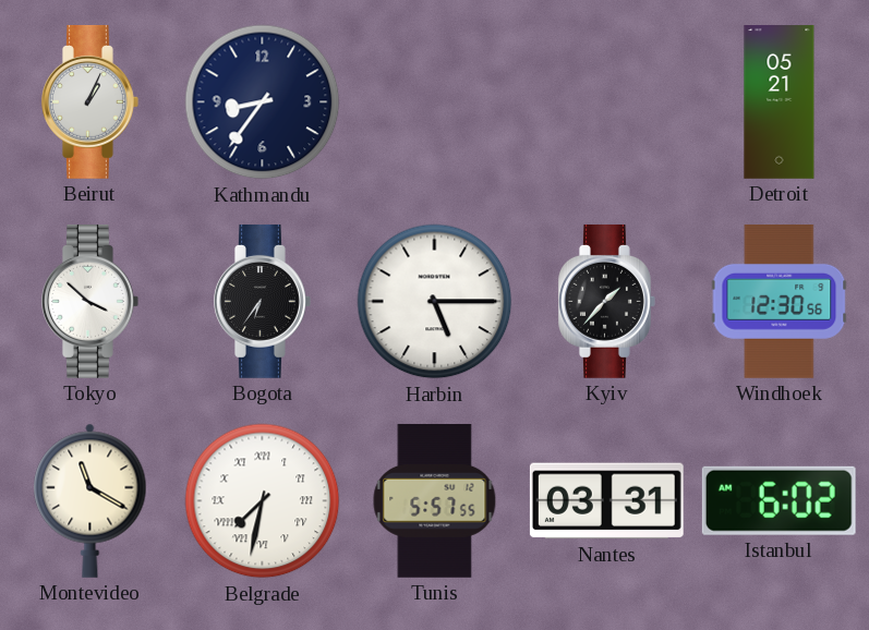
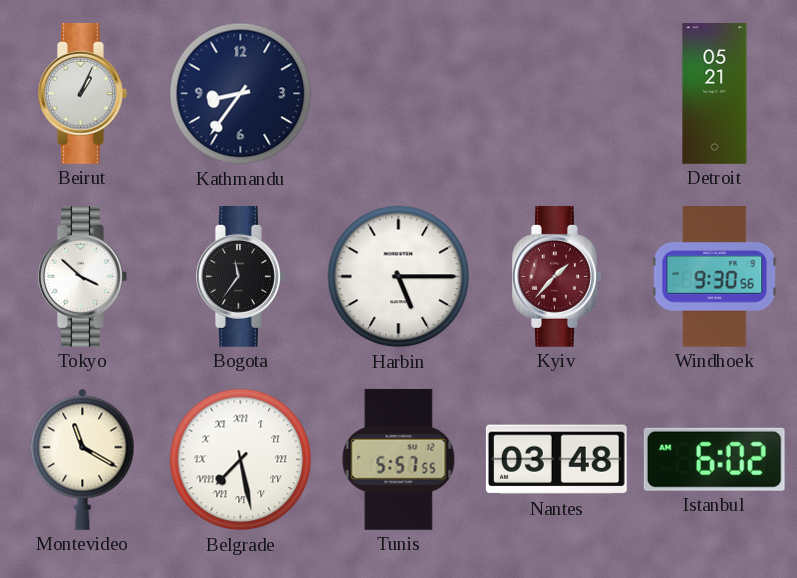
Bogota: 6:36 -> 11:36 (241, 276)
Kyiv dial: black -> burgundy (557, 276)
Windhoek: 12:30 -> 9:30 (715, 276)
Belgrade: 7:32 -> 7:28 (241, 460)
Nantes: 03:31 -> 03:48 (556, 460)
